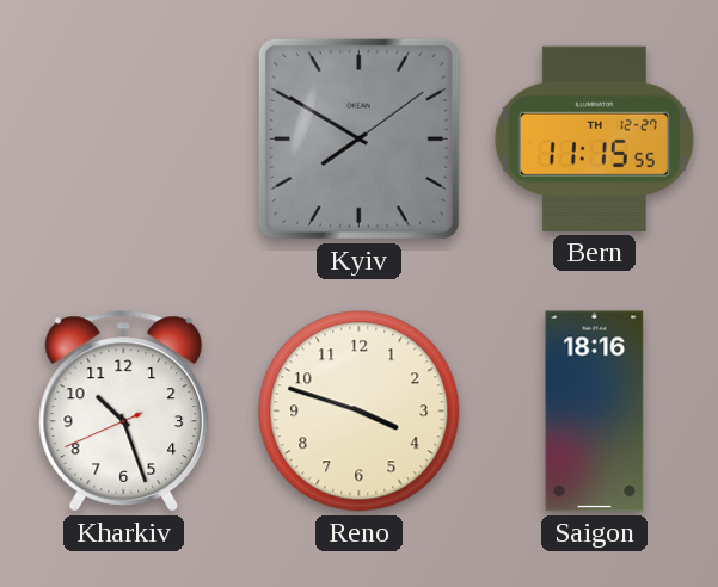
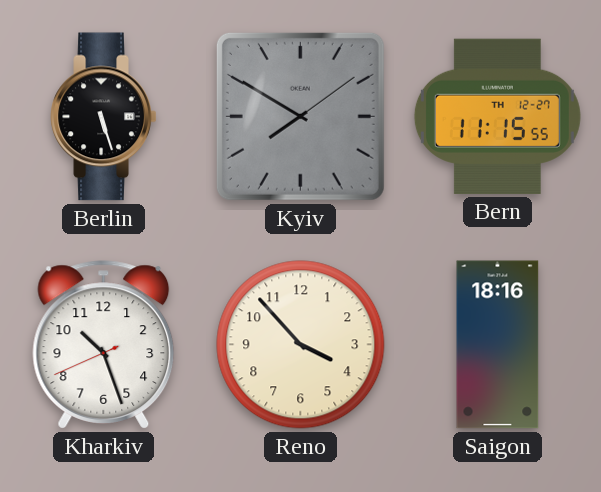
Berlin: none -> 5:27 (104, 117)
Reno: 3:48 -> 3:53 (301, 345)
